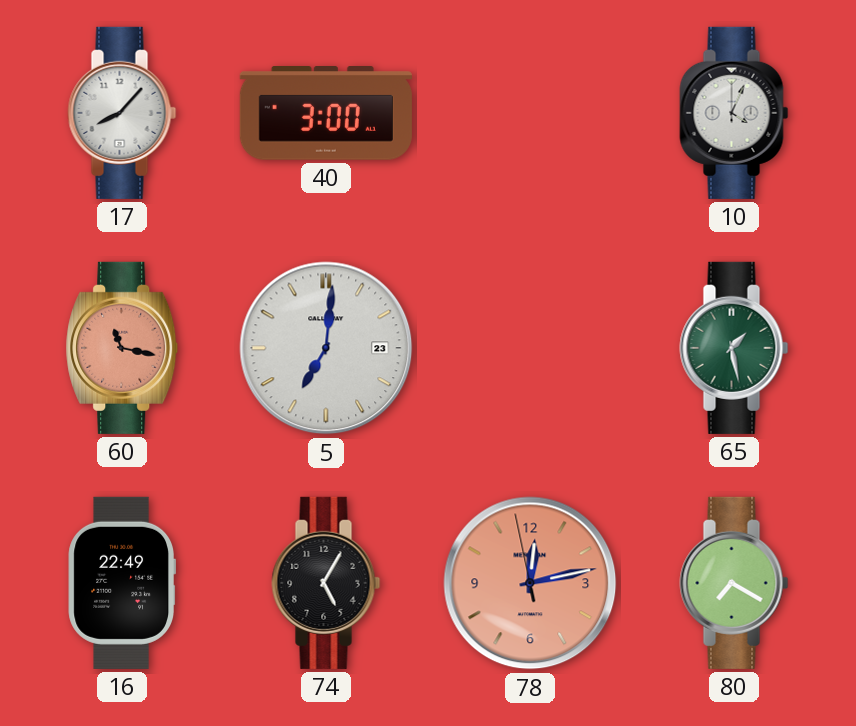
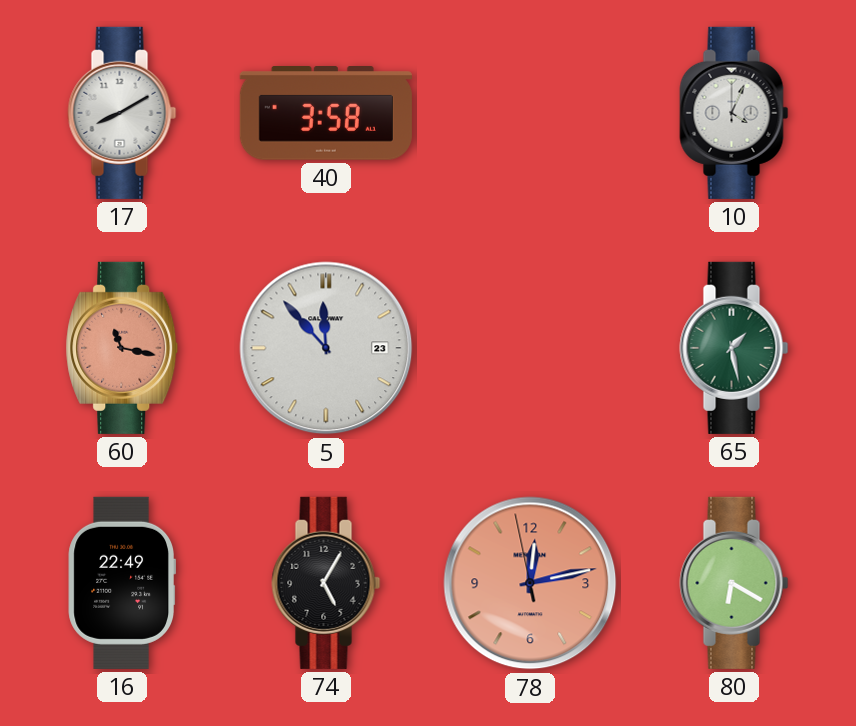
17: 8:07 -> 8:10 (122, 113)
40: 3:00 -> 3:58 (326, 114)
5: 7:01 -> 11:53 (326, 348)
80: 7:20 -> 6:20 (734, 583)
